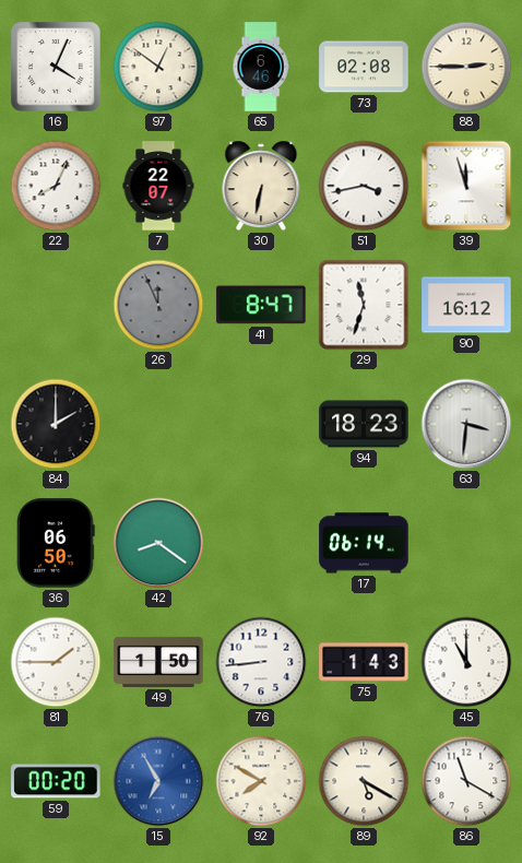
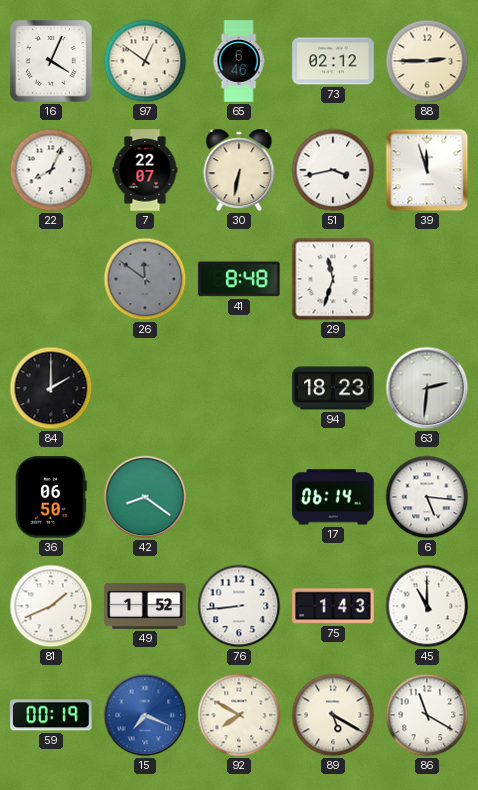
73: 02:08 -> 02:12 (333, 61)
26: 11:56 -> 11:51 (145, 279)
41: 8:47 -> 8:48 (239, 279)
90: 16:12 -> none (466, 305)
63: 3:31 -> 2:31 (427, 388)
6: none -> 5:16 (427, 497)
81: 1:45 -> 1:41 (51, 606)
49: 1:50 -> 1:52 (145, 606)
59: 00:20 -> 00:19 (51, 715)
15: 6:55 -> 7:19 (145, 715)
